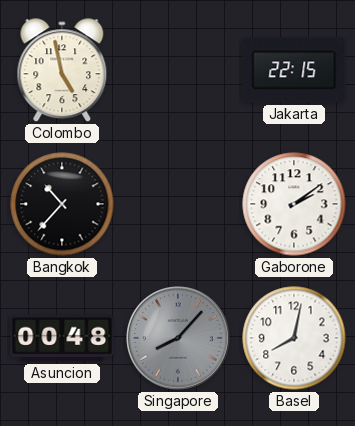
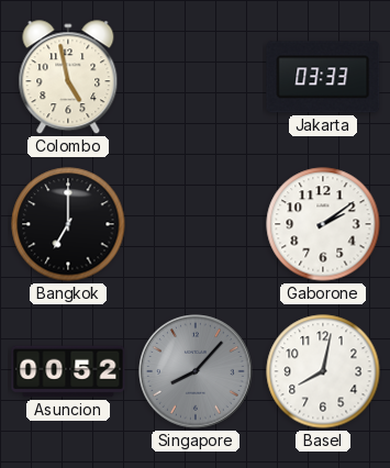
Jakarta: 22:15 -> 03:33 (323, 77)
Bangkok: 10:37 -> 7:00 (68, 224)
Asuncion: 00:48 -> 00:52 (68, 371)
